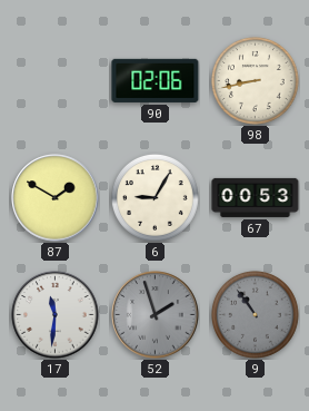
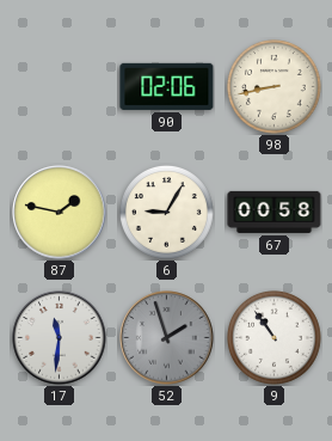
87: 1:50 -> 1:47 (60, 213)
67: 00:53 -> 00:58 (275, 212)
9 dial: grey -> white (275, 338)
